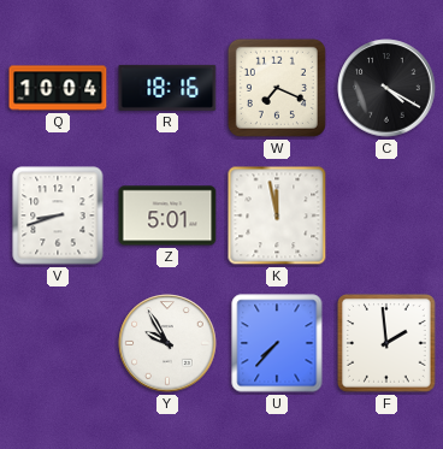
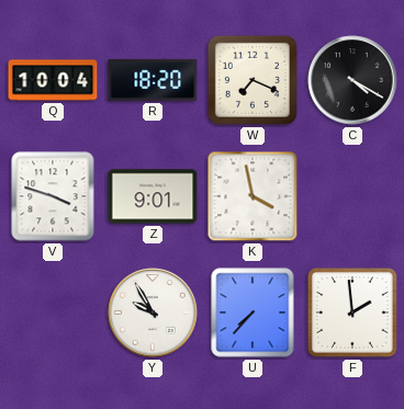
R: 18:16 -> 18:20 (153, 80)
V: 8:42 -> 3:48 (53, 196)
Z: 5:01 -> 9:01 (153, 196)
K: 11:58 -> 3:58 (252, 196)
